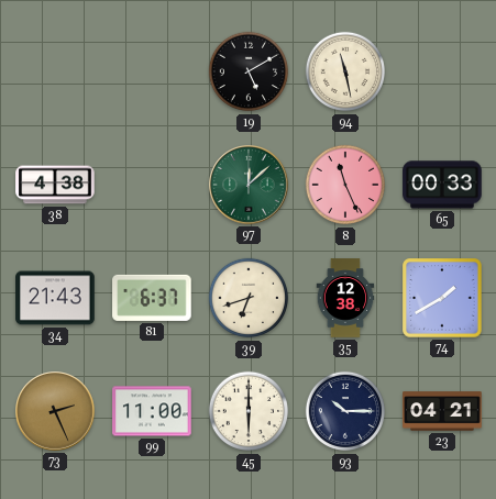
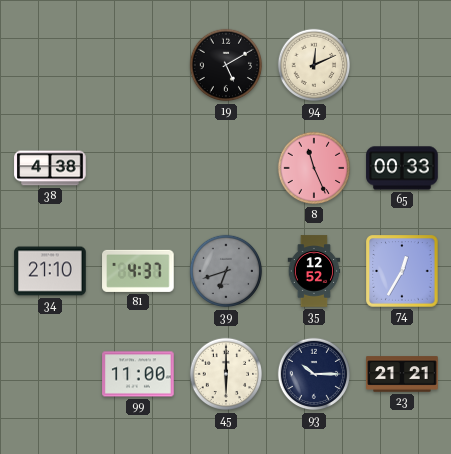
94: 11:28 -> 12:11 (314, 65)
97: 12:08 -> none (250, 186)
34: 21:43 -> 21:10 (50, 271)
81: 6:37 -> 4:37 (138, 271)
39 dial: cream -> grey (226, 271)
35: 12:38 -> 12:52 (314, 271)
74: 1:40 -> 12:35 (402, 271)
73: 2:26 -> none (56, 412)
23: 04:21 -> 21:21 (402, 374)
